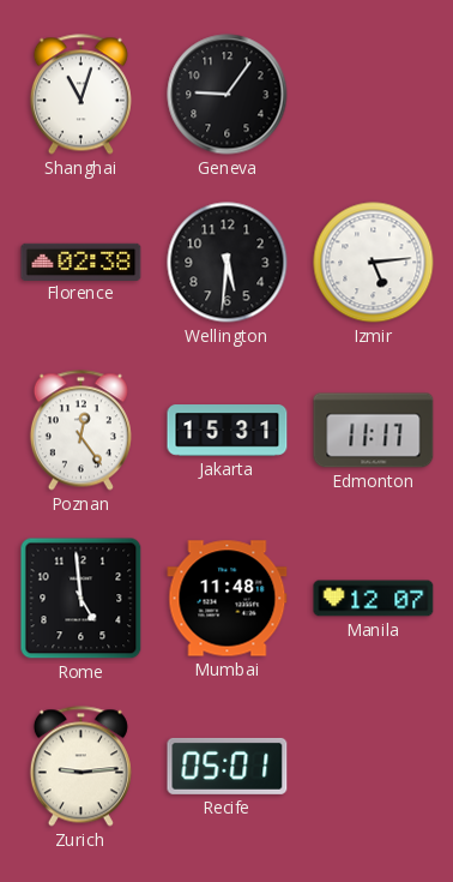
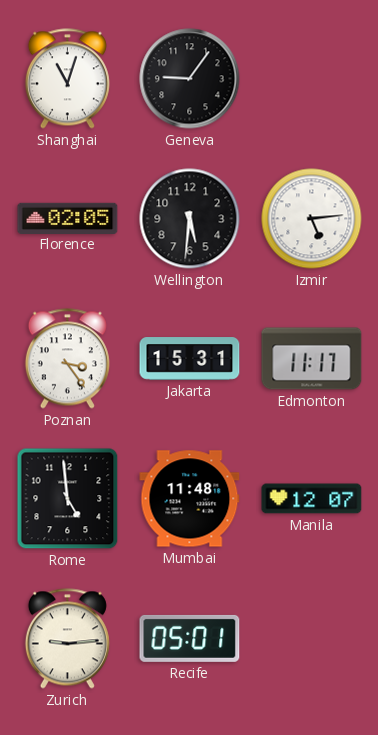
Florence: 02:38 -> 02:05 (68, 218)
Poznan: 12:24 -> 3:24 (67, 359)
